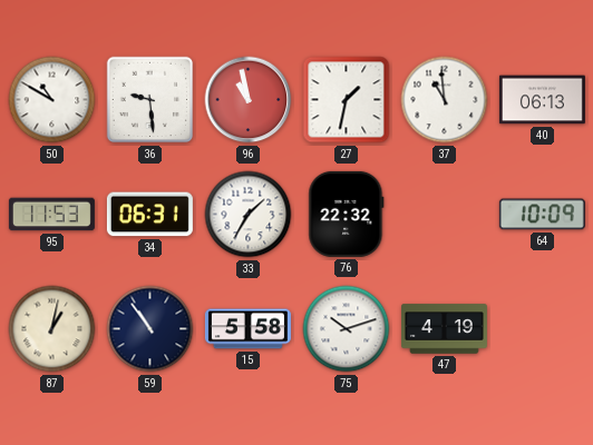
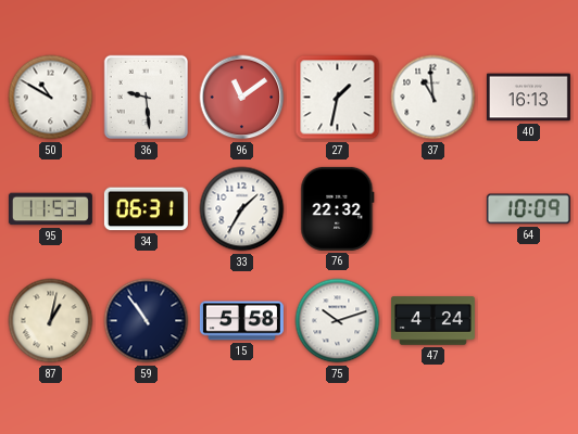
96: 10:58 -> 11:09 (242, 98)
40: 06:13 -> 16:13 (528, 98)
47: 4:19 -> 4:24 (432, 321)
